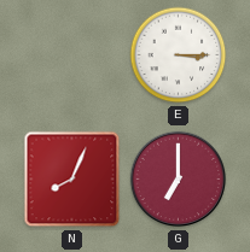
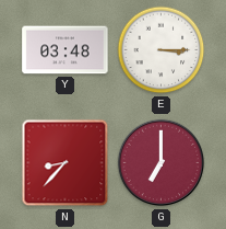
Y: none -> 03:48 (66, 50)
N: 8:04 -> 8:37 (66, 163)
